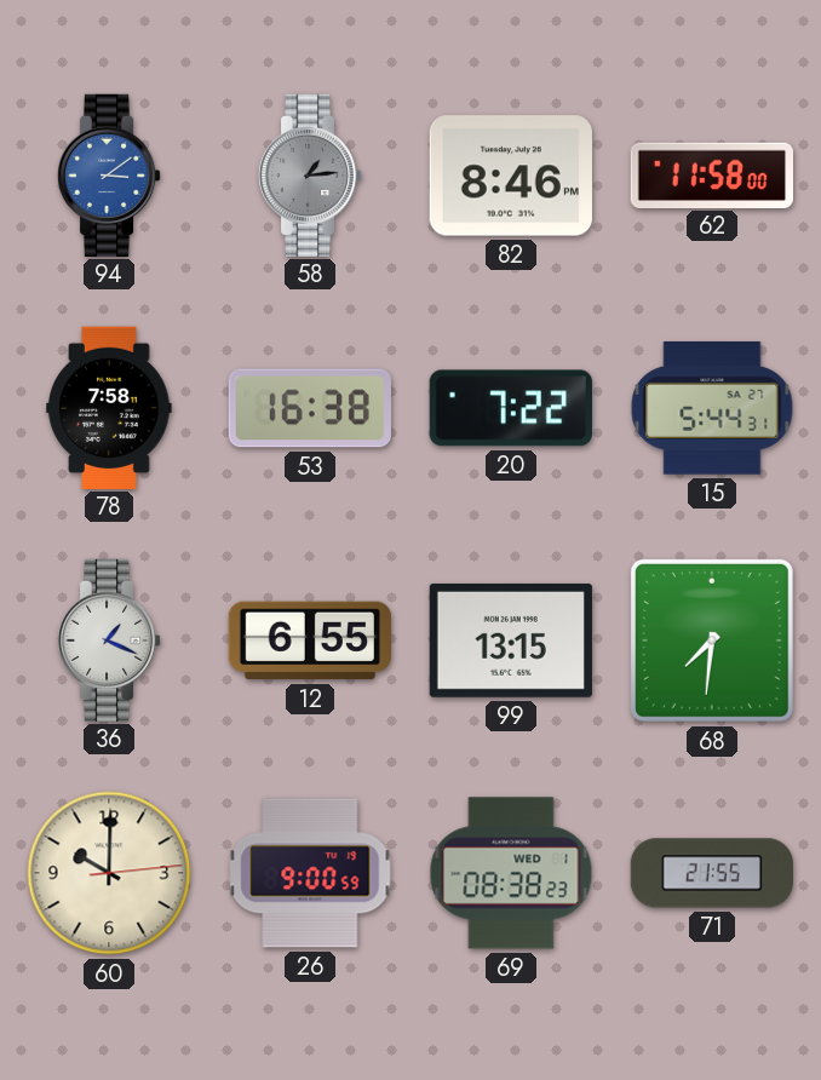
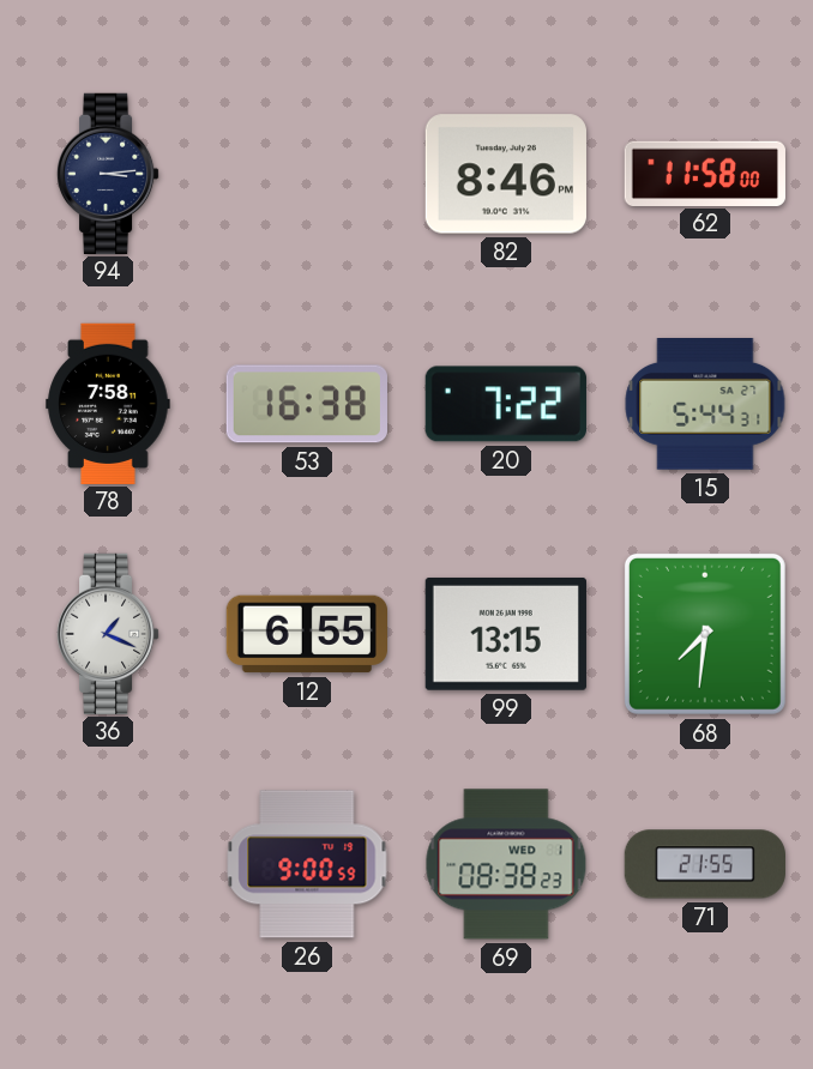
94: 3:09 -> 3:14 (108, 173)
94 dial: blue -> navy (108, 173)
58: 1:14 -> none (310, 174)
60: 10:00 -> none (109, 873)
